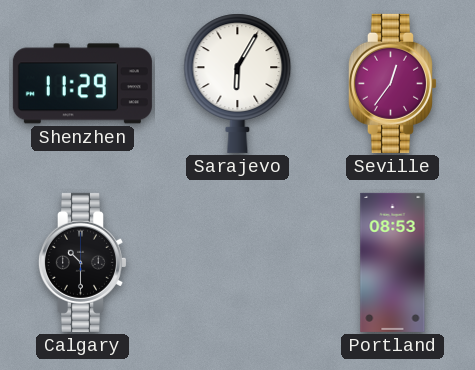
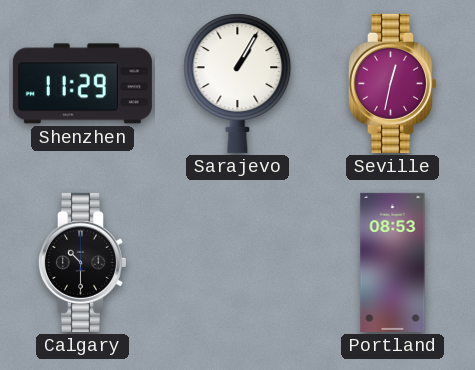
Sarajevo: 6:05 -> 1:05 (238, 83)
Seville: 12:36 -> 12:32 (392, 83)
